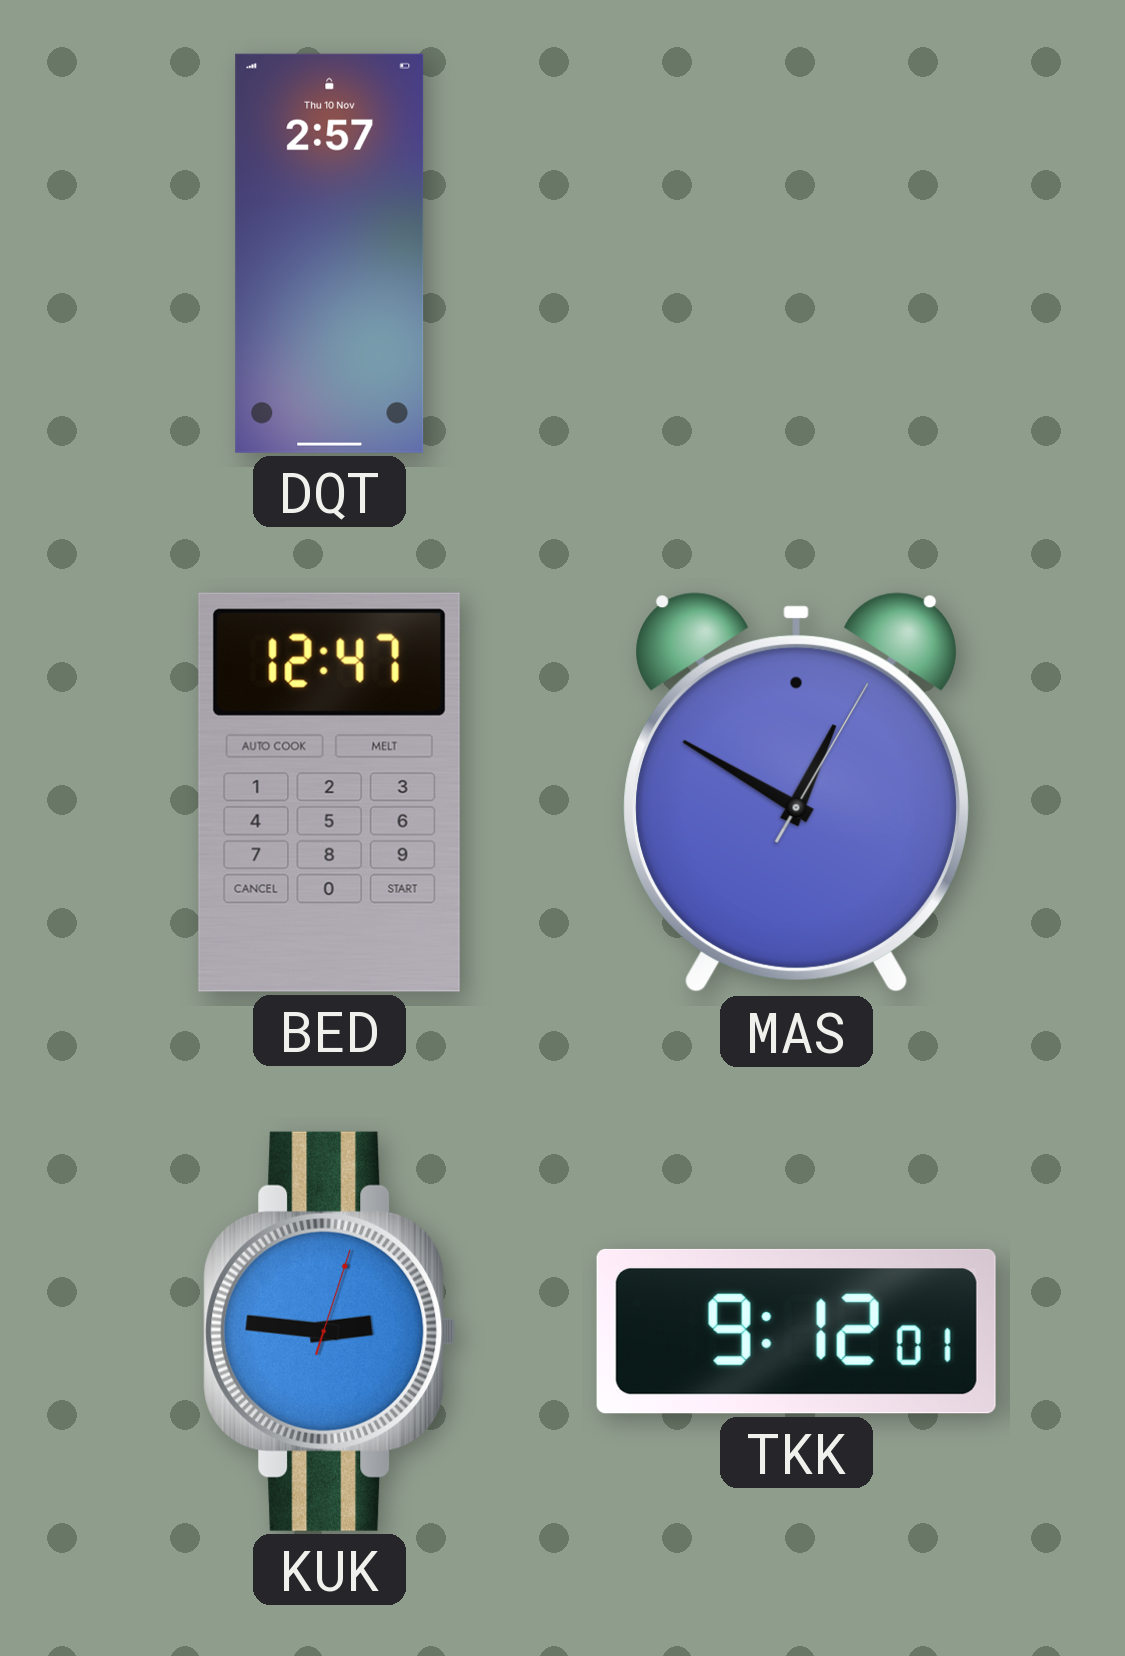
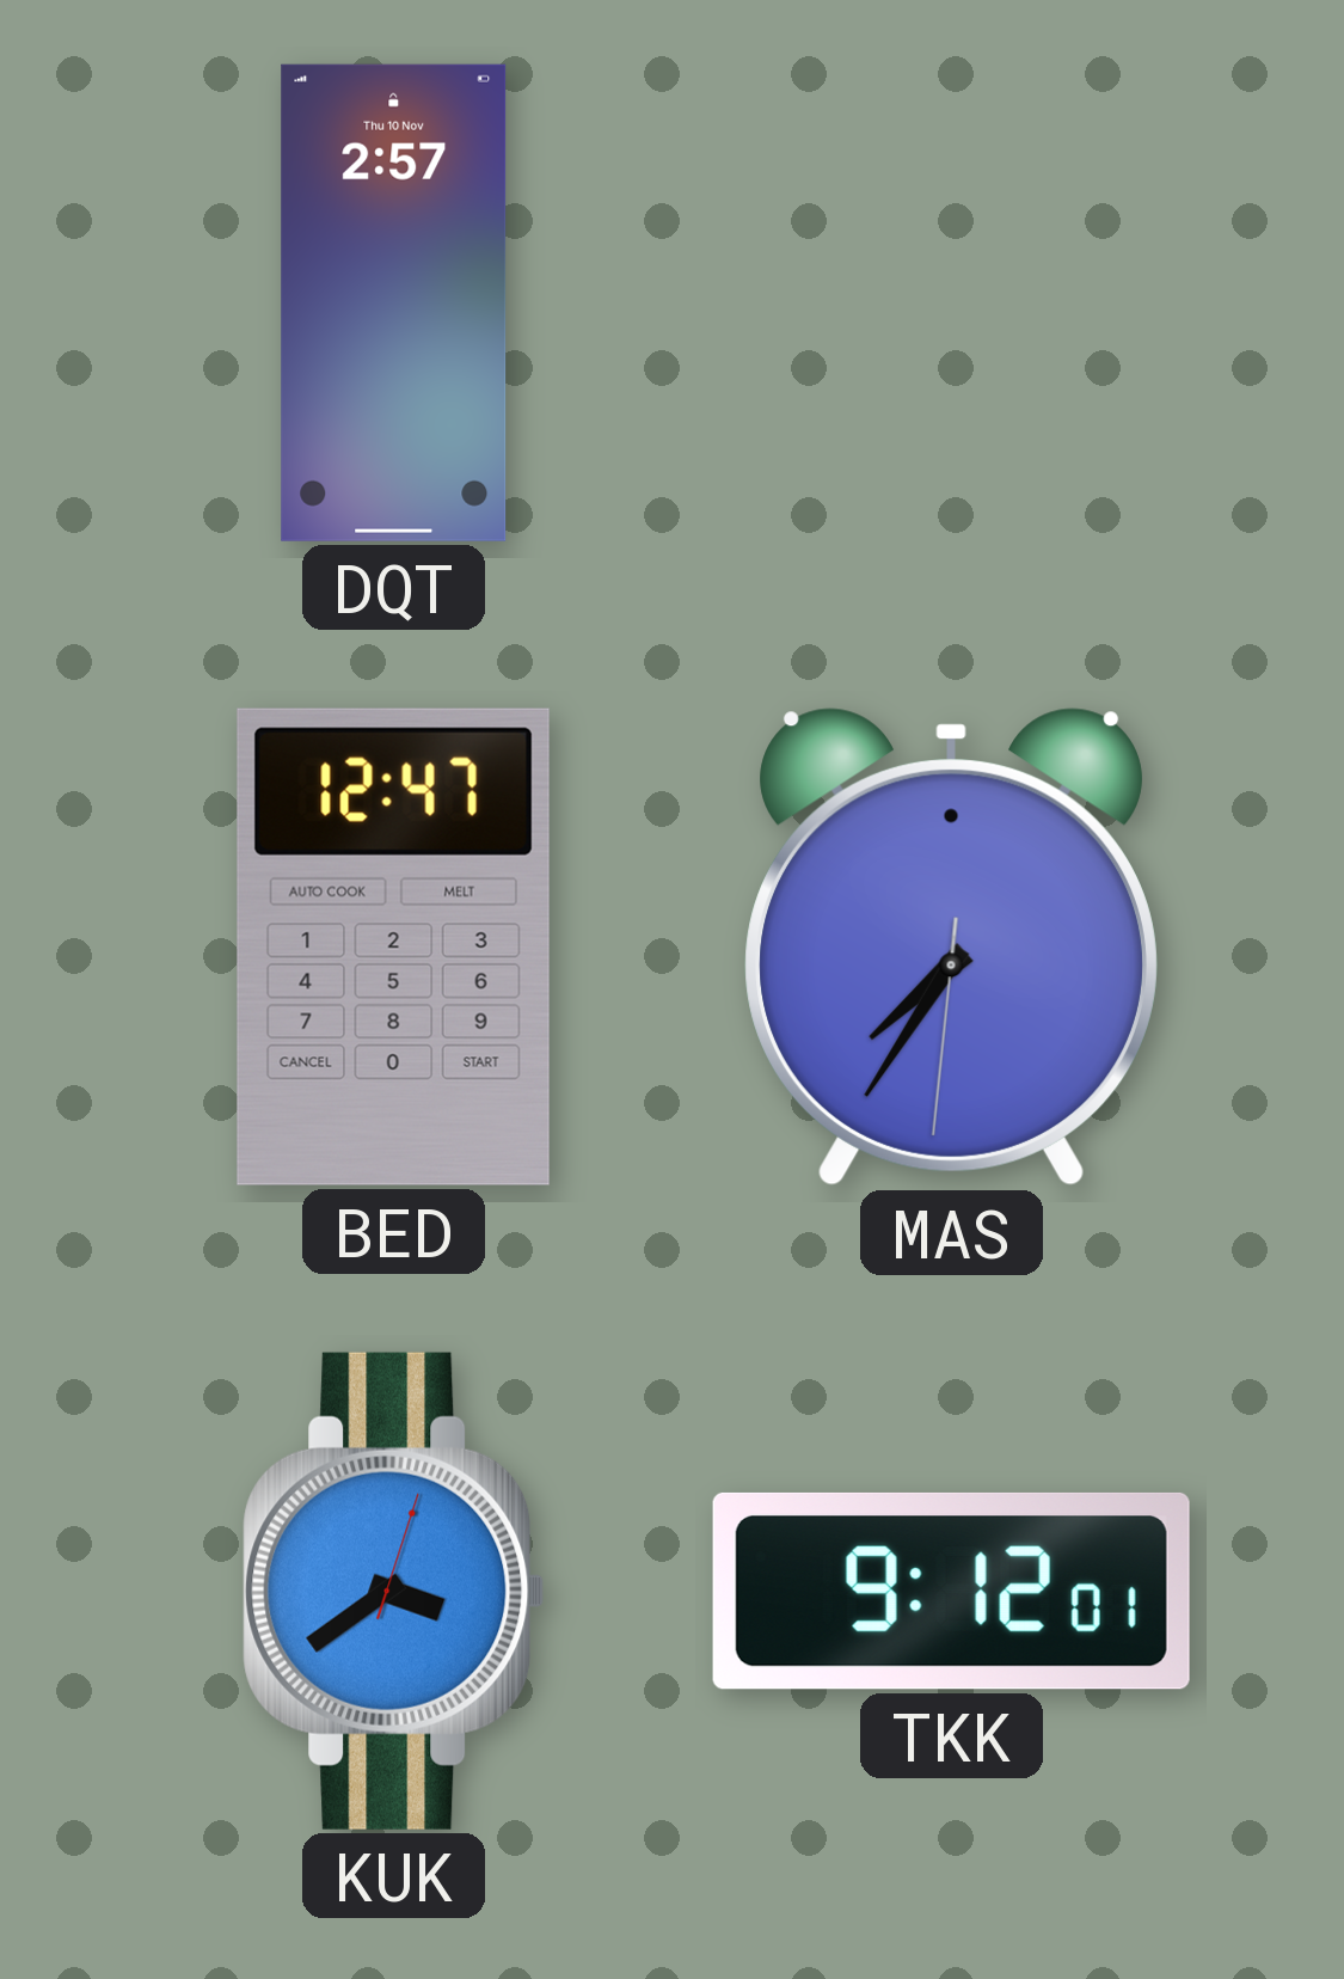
MAS: 12:50 -> 7:35 (951, 948)
KUK: 2:46 -> 3:39 (394, 1591)
